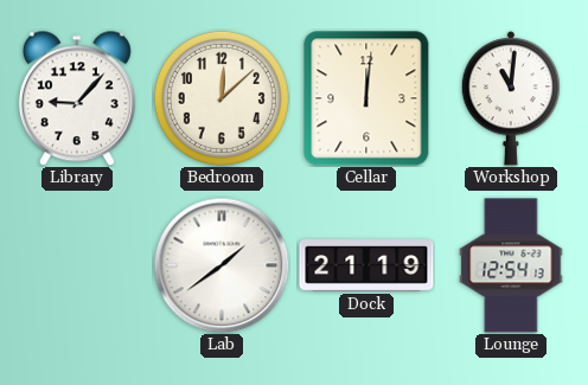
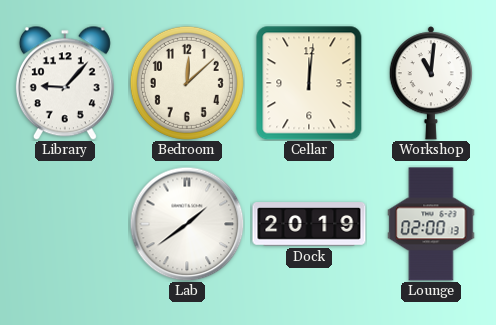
Dock: 21:19 -> 20:19 (309, 224)
Lounge: 12:54 -> 02:00 (431, 224)
